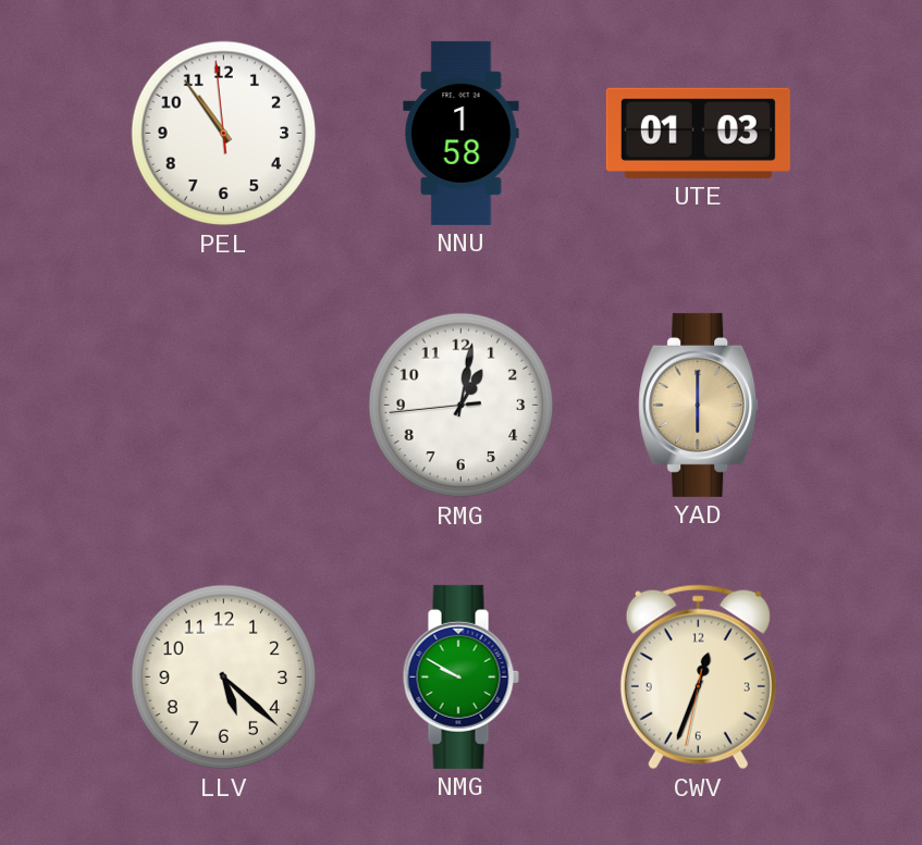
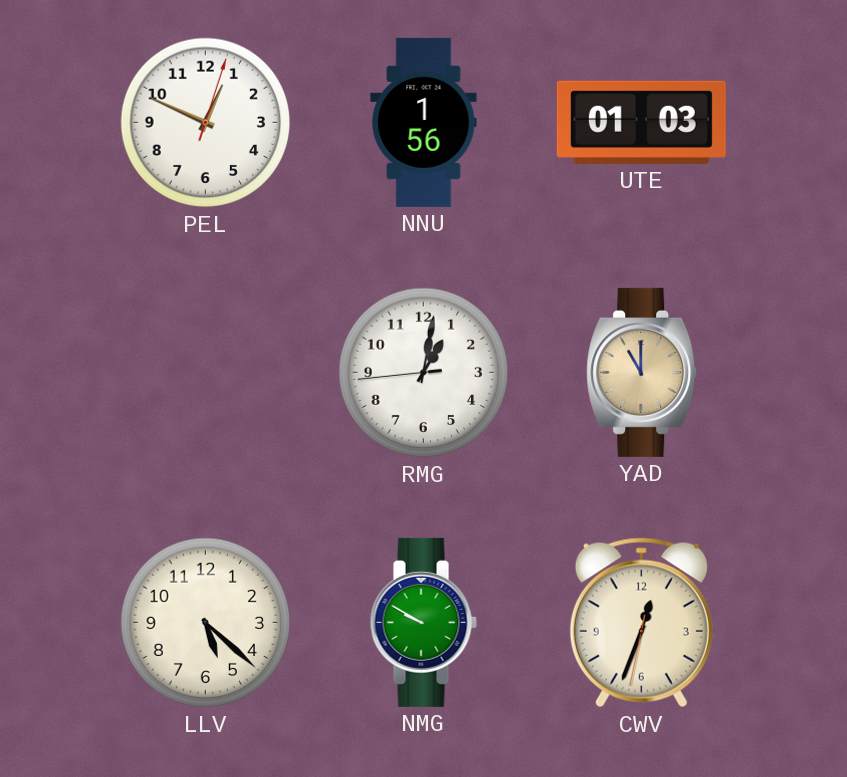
PEL: 10:53 -> 12:49 (206, 123)
NNU: 1:58 -> 1:56 (424, 122)
YAD: 6:00 -> 11:00 (642, 372)
